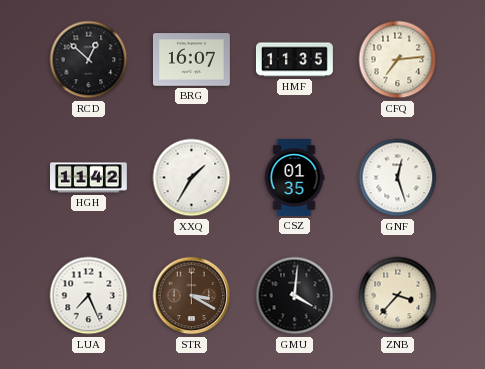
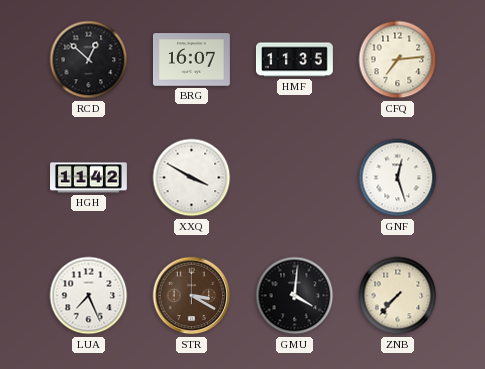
XXQ: 1:35 -> 3:50 (192, 178)
CSZ: 01:35 -> none (294, 178)
ZNB: 3:37 -> 7:37 (398, 296)
